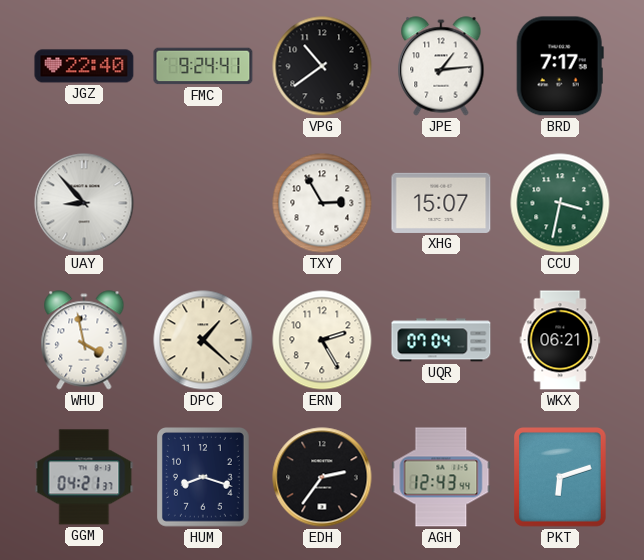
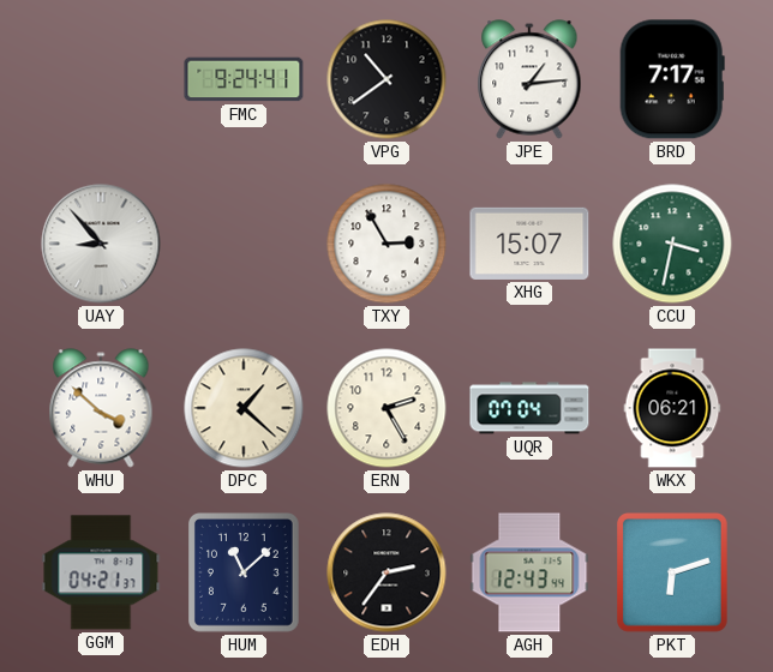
JGZ: 22:40 -> none (84, 66)
WHU: 3:58 -> 3:52 (101, 408)
HUM: 8:18 -> 11:08 (245, 574)
